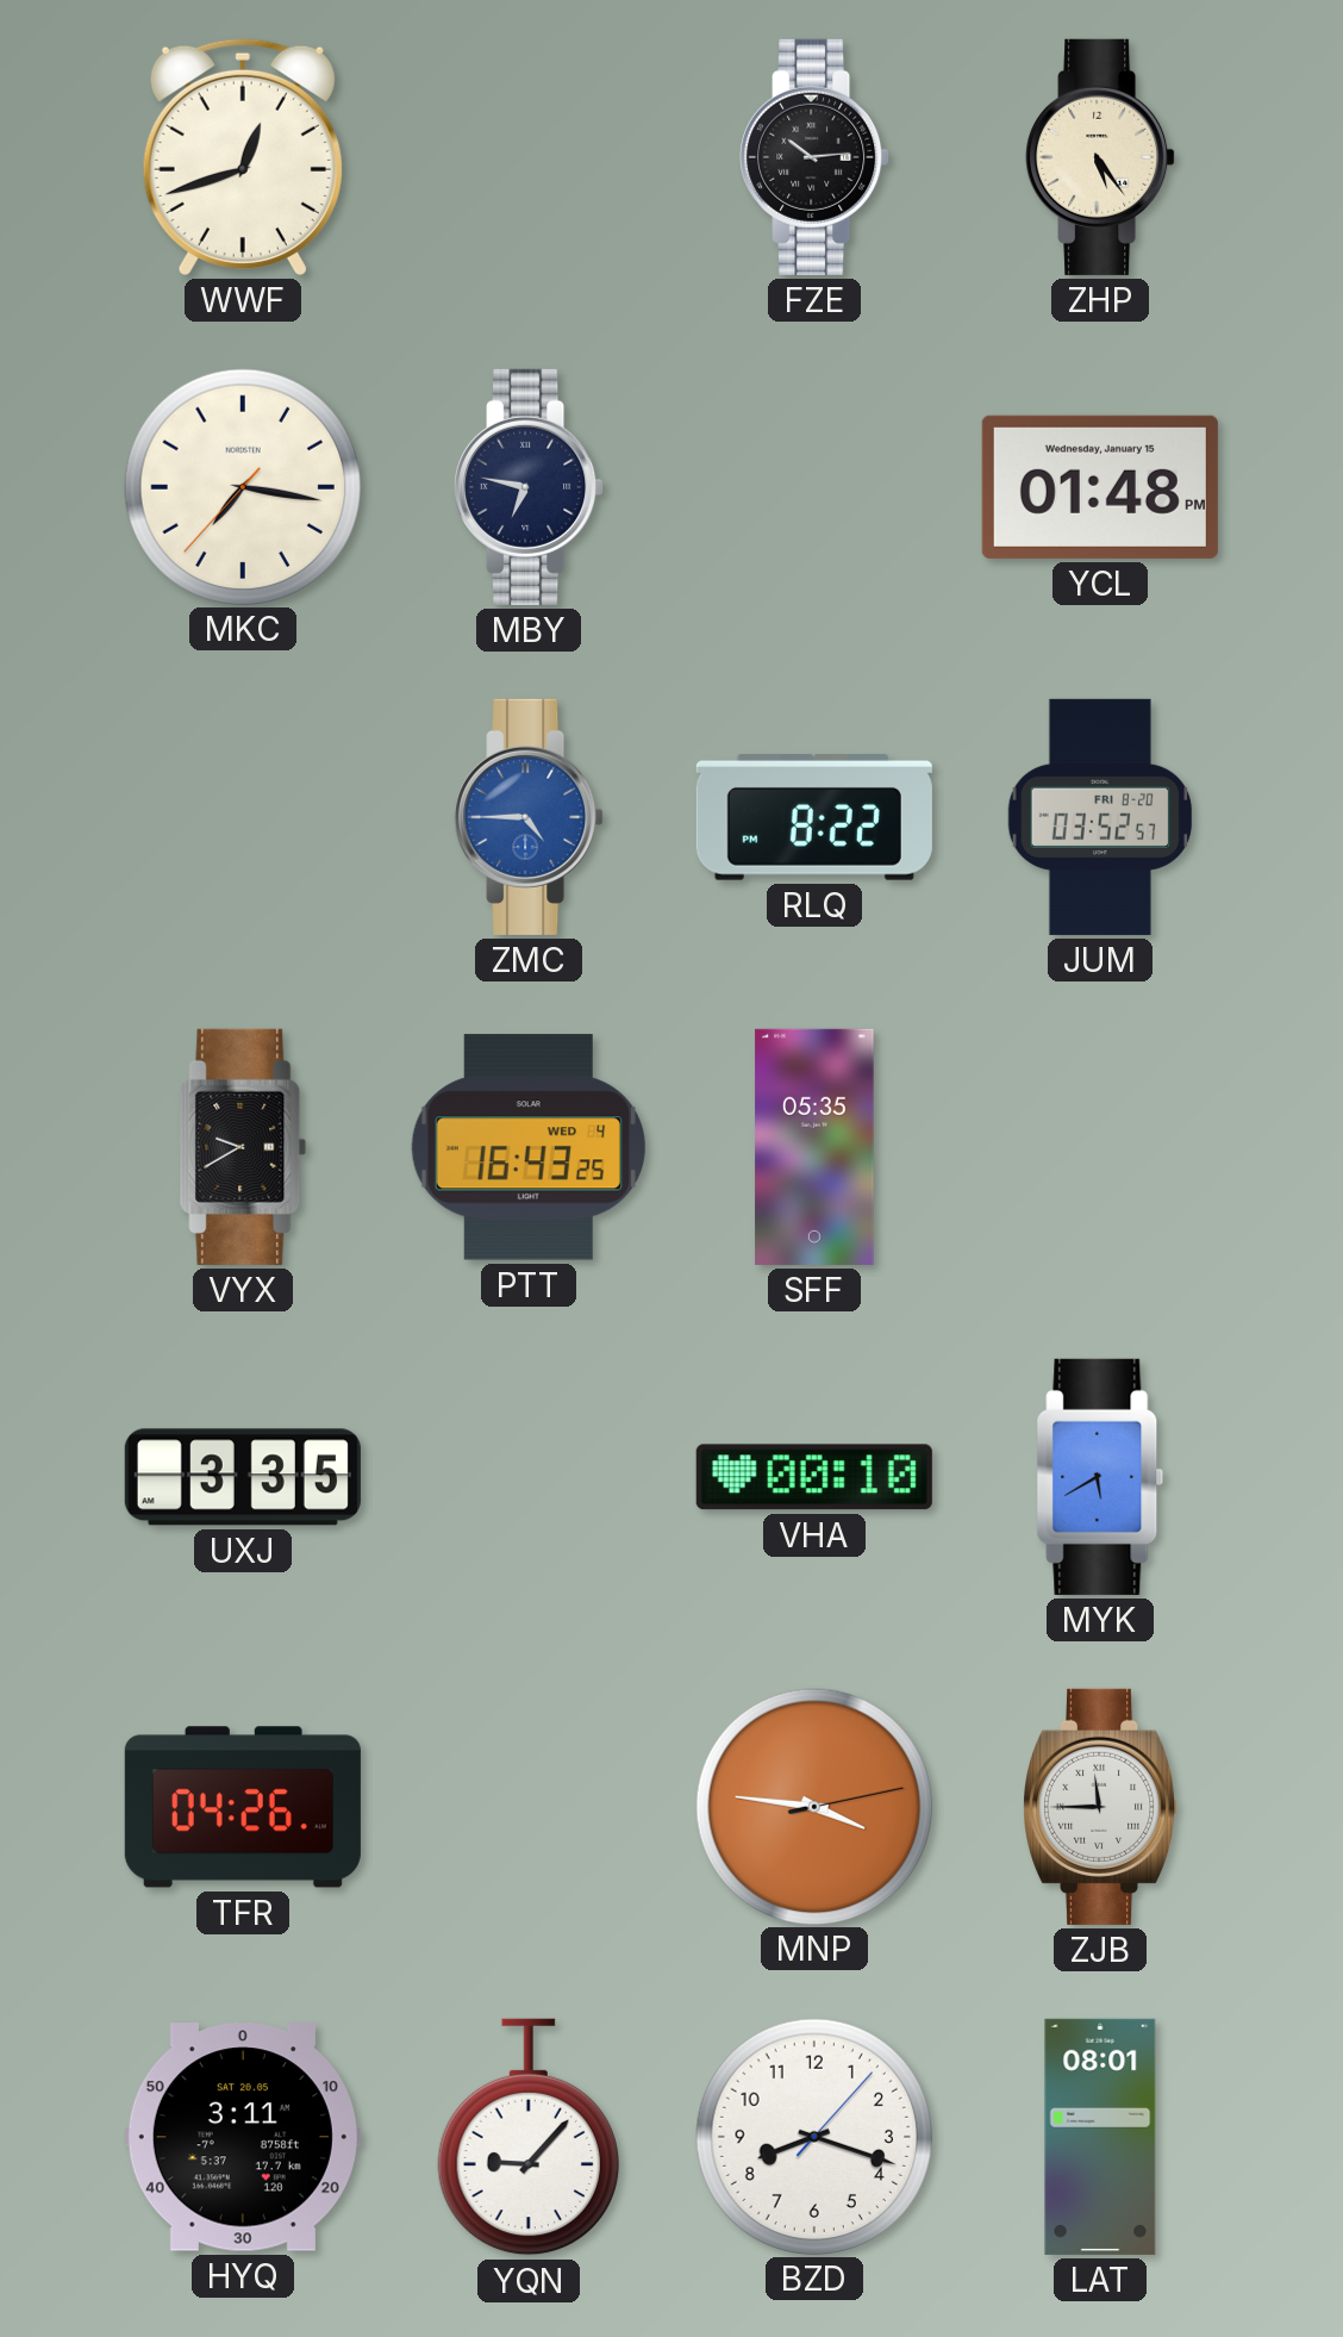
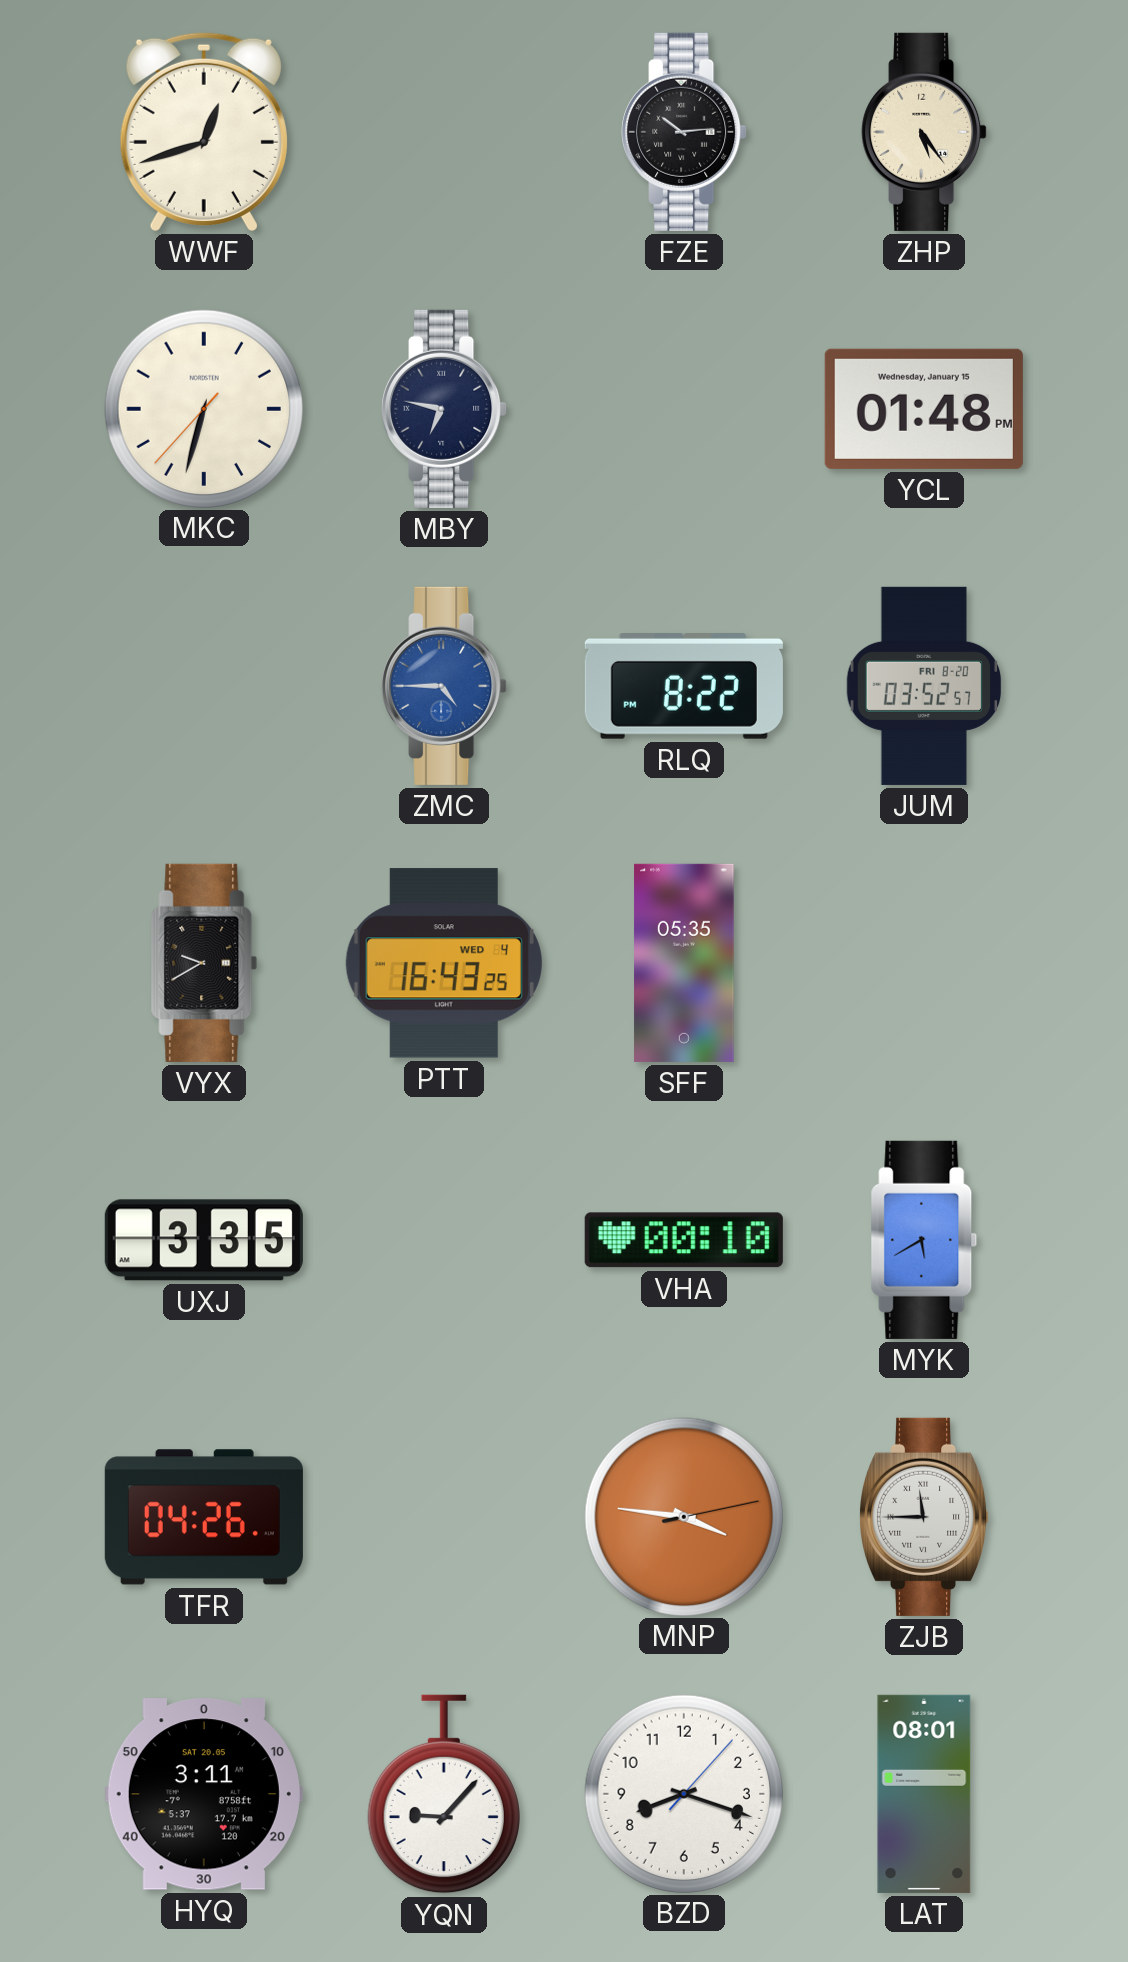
MKC: 7:16 -> 6:32 (203, 408)
